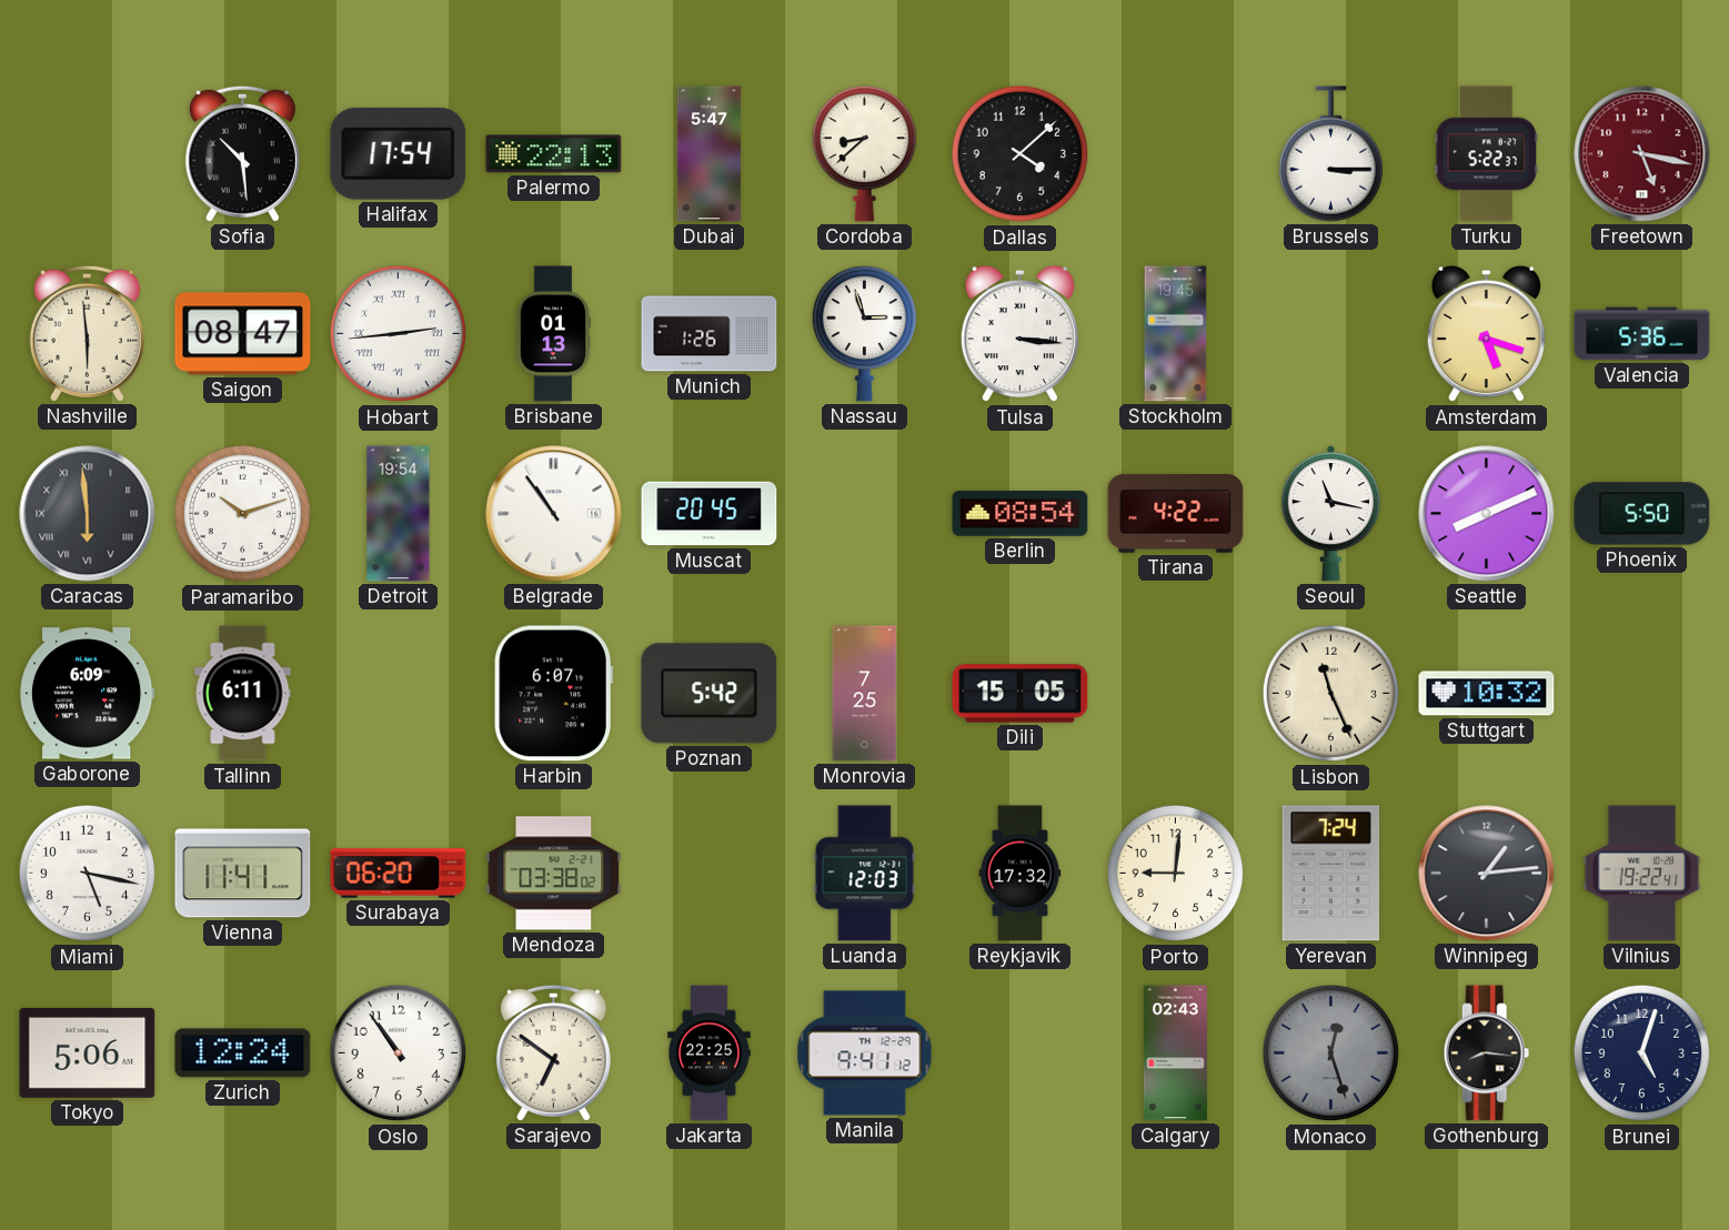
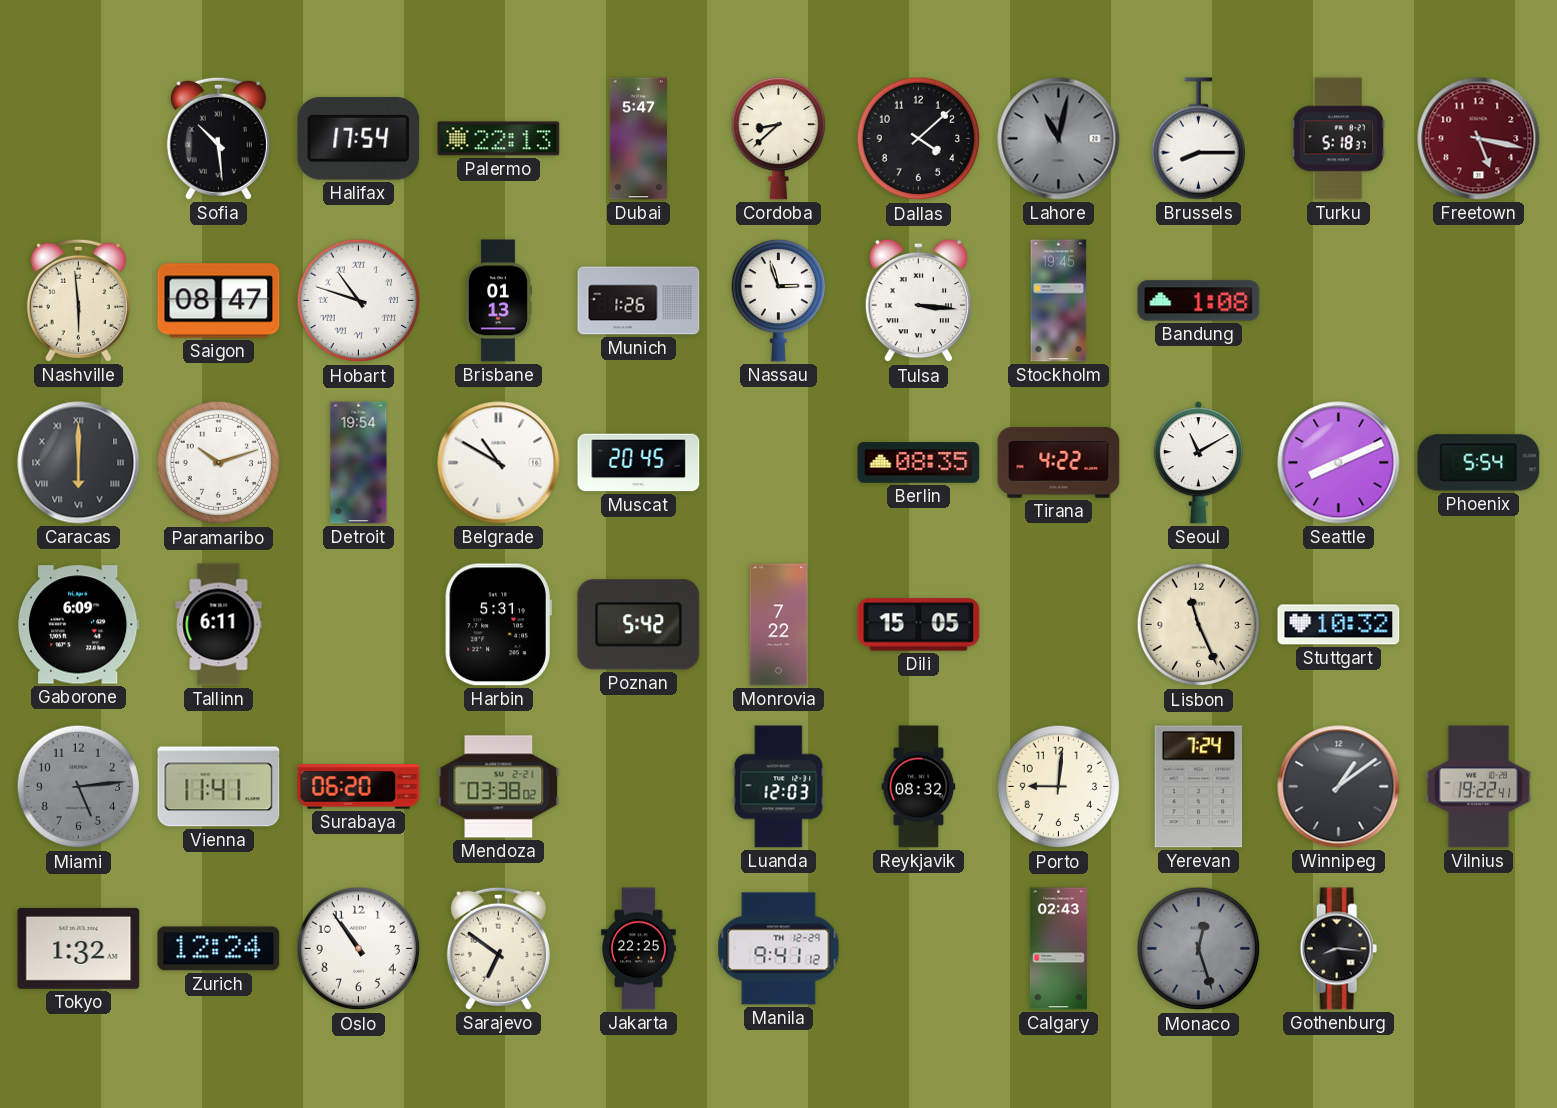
Lahore: none -> 11:02 (1059, 139)
Brussels: 3:15 -> 8:15 (1198, 139)
Turku: 5:22 -> 5:18 (1338, 139)
Hobart: 2:44 -> 10:48 (359, 301)
Bandung: none -> 1:08 (1199, 301)
Amsterdam: 5:18 -> none (1486, 334)
Valencia: 5:36 -> none (1642, 334)
Caracas: 5:59 -> 6:00 (79, 463)
Belgrade: 10:54 -> 10:50 (499, 463)
Berlin: 08:54 -> 08:35 (919, 463)
Seoul: 11:17 -> 11:10 (1198, 463)
Phoenix: 5:50 -> 5:54 (1479, 463)
Harbin: 6:07 -> 5:31 (498, 625)
Monrovia: 7:25 -> 7:22 (779, 625)
Miami: 5:17 -> 5:14 (79, 787)
Miami dial: white -> grey (79, 787)
Reykjavik: 17:32 -> 08:32 (919, 787)
Winnipeg: 1:14 -> 1:09 (1339, 787)
Tokyo: 5:06 -> 1:32 (79, 948)
Brunei: 5:03 -> none (1642, 1053)
